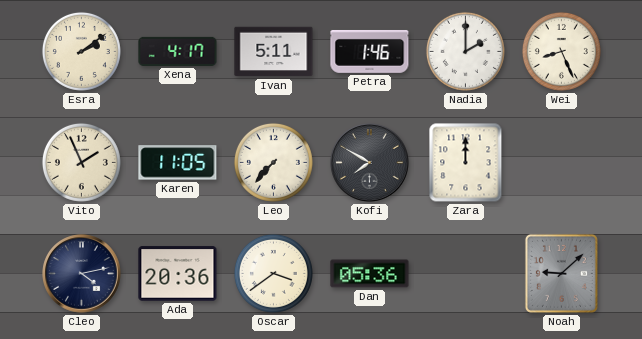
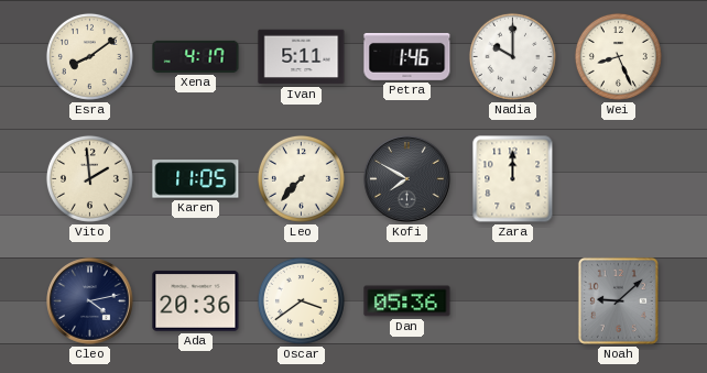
Esra: 2:09 -> 8:09 (89, 56)
Nadia: 2:00 -> 10:00 (512, 56)
Vito: 1:56 -> 1:59 (89, 178)
